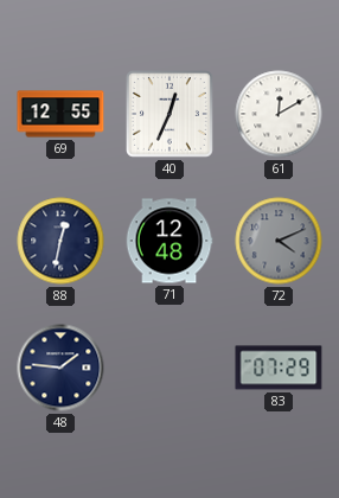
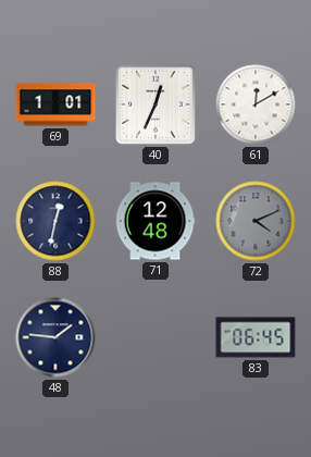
69: 12:55 -> 1:01 (55, 104)
83: 07:29 -> 06:45 (256, 337)
